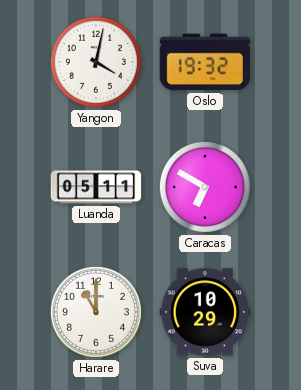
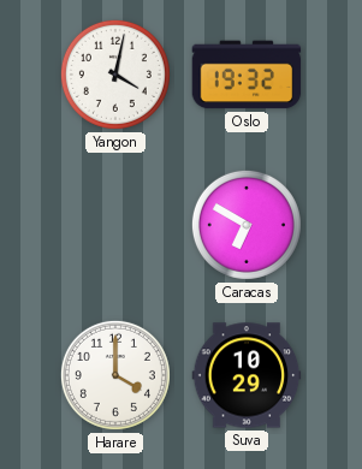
Luanda: 05:11 -> none (96, 187)
Harare: 11:00 -> 4:00 (115, 375)
